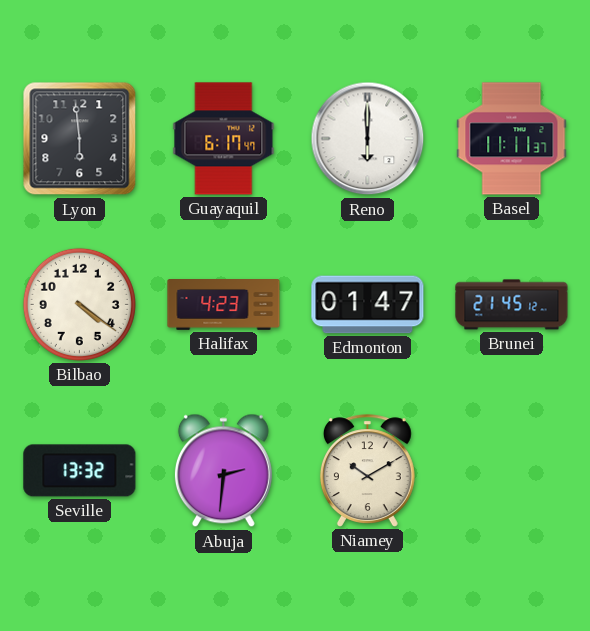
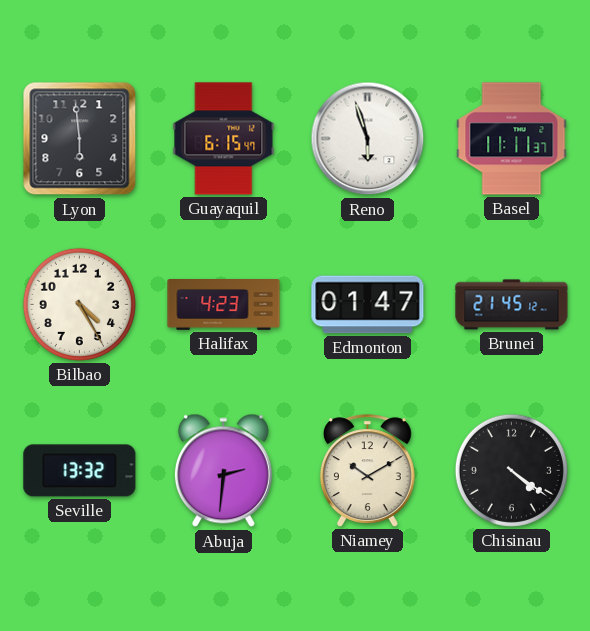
Guayaquil: 6:17 -> 6:15 (224, 139)
Reno: 6:00 -> 5:57 (368, 139)
Bilbao: 4:21 -> 4:25 (79, 304)
Chisinau: none -> 4:21 (511, 470)
